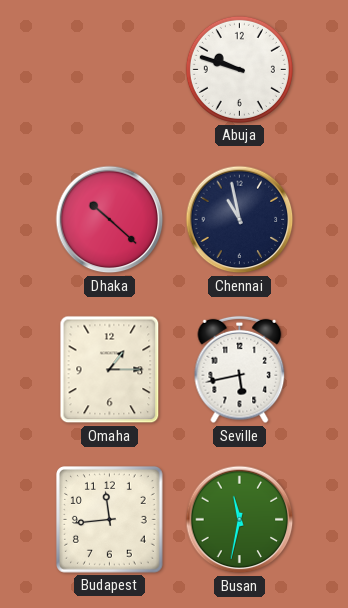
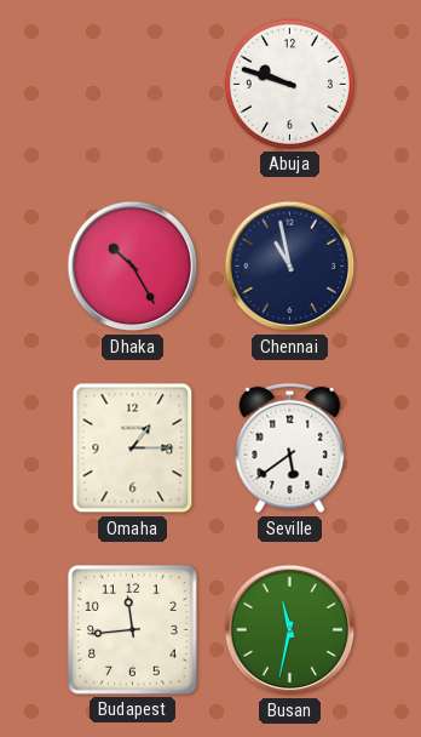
Dhaka: 10:22 -> 10:25 (133, 267)
Seville: 5:43 -> 5:39 (290, 449)
